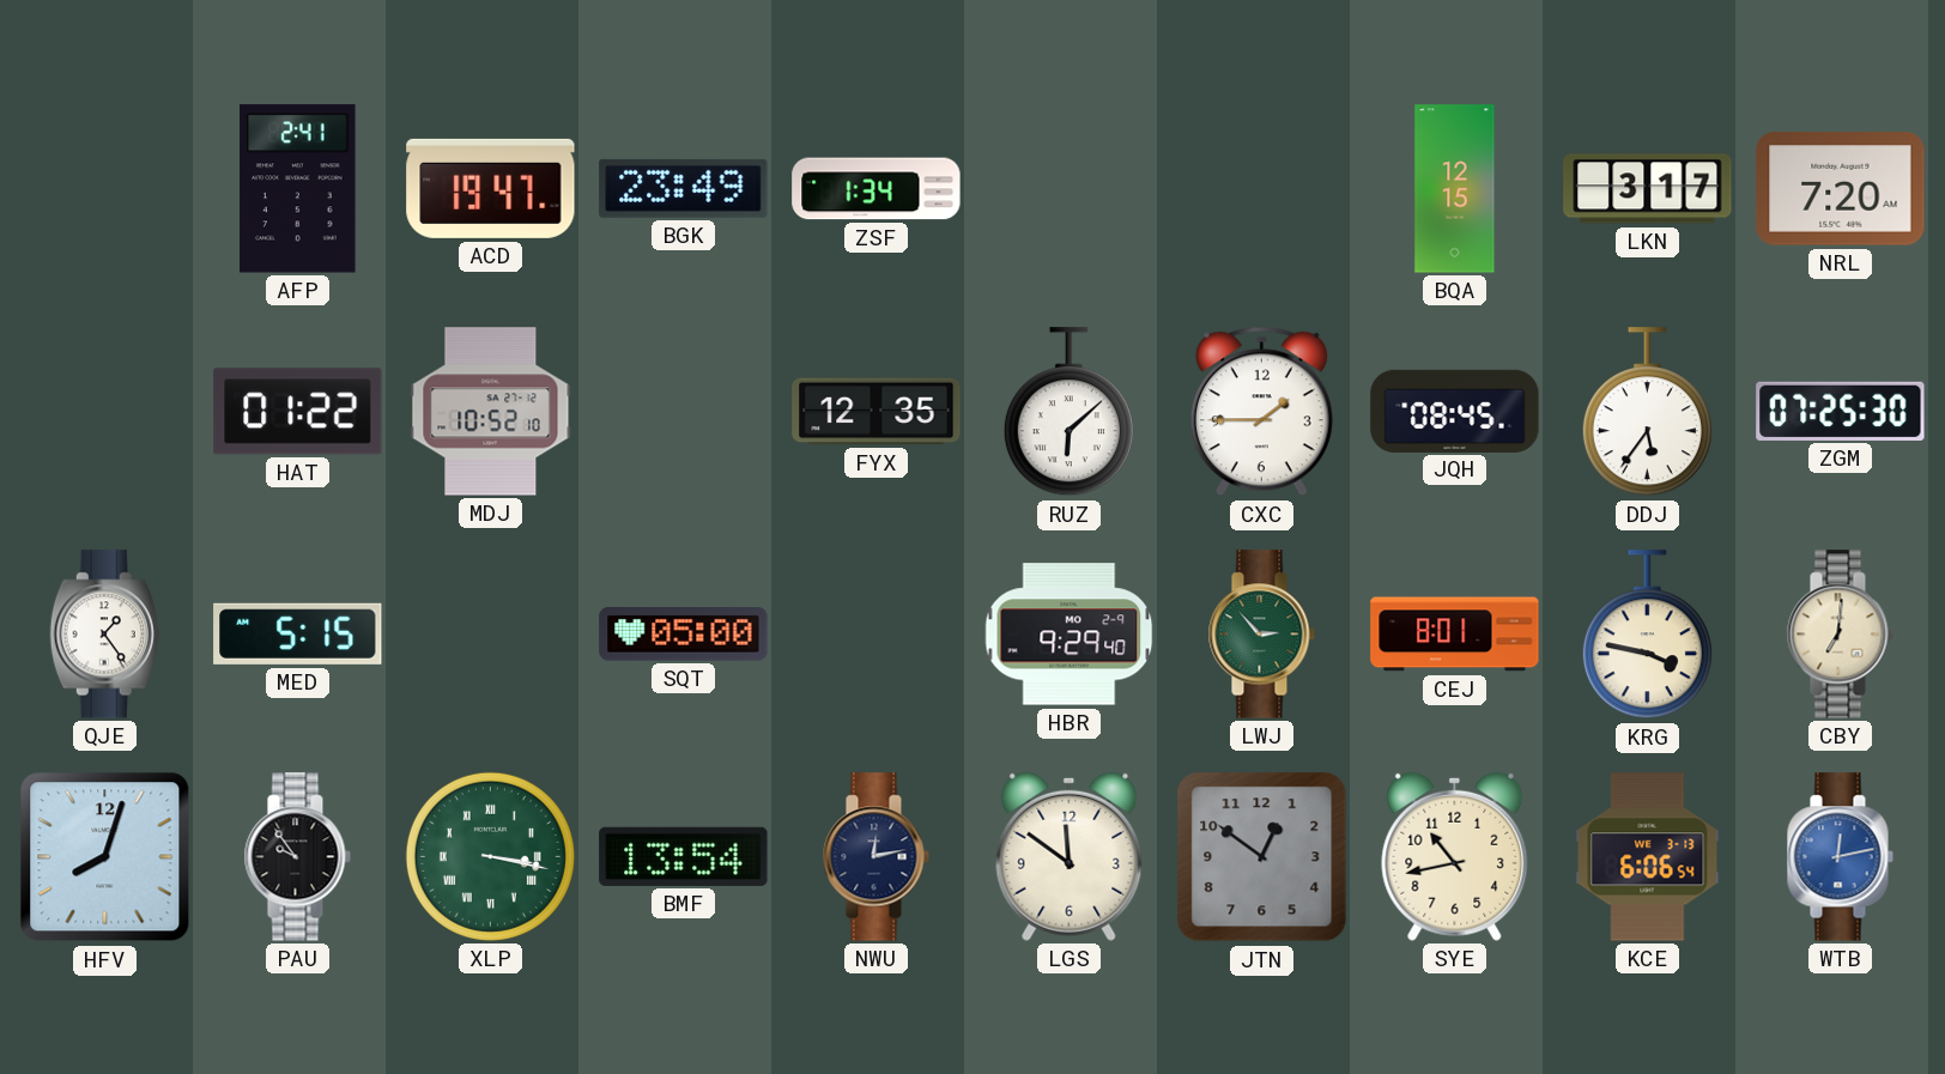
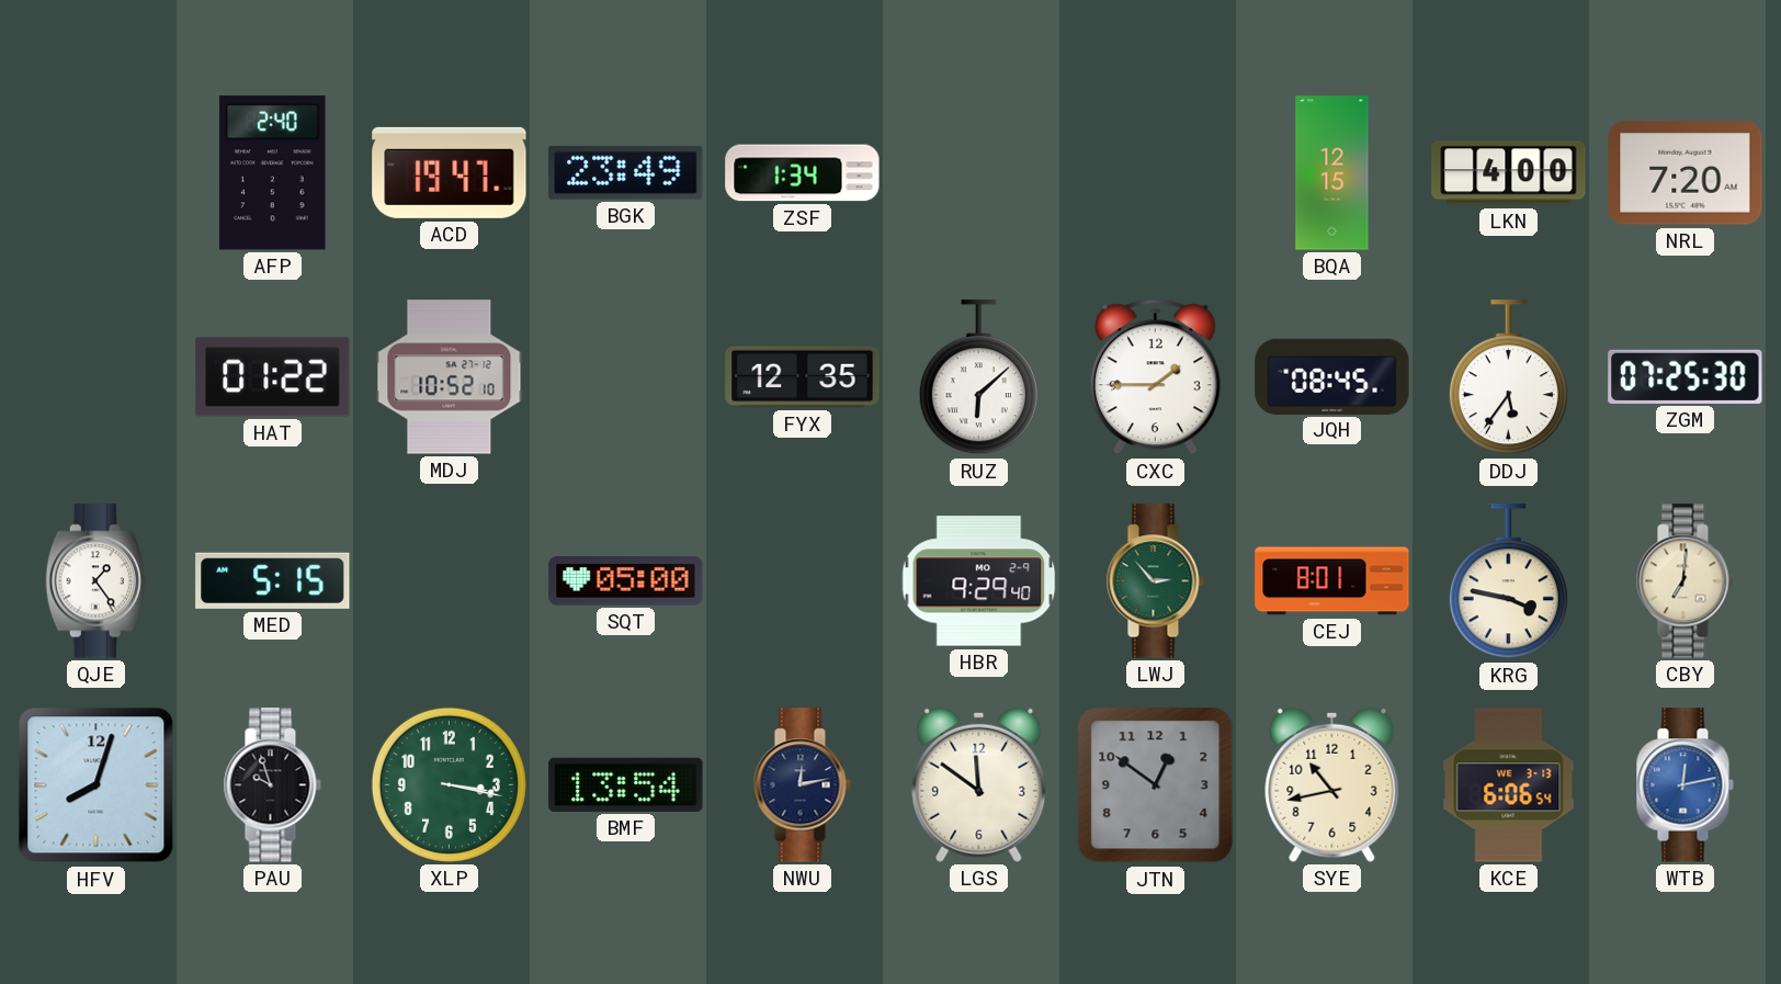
AFP: 2:41 -> 2:40 (273, 173)
LKN: 3:17 -> 4:00 (1509, 173)
PAU: 9:54 -> 9:57 (272, 785)
XLP numerals: Roman -> Arabic (449, 784)
